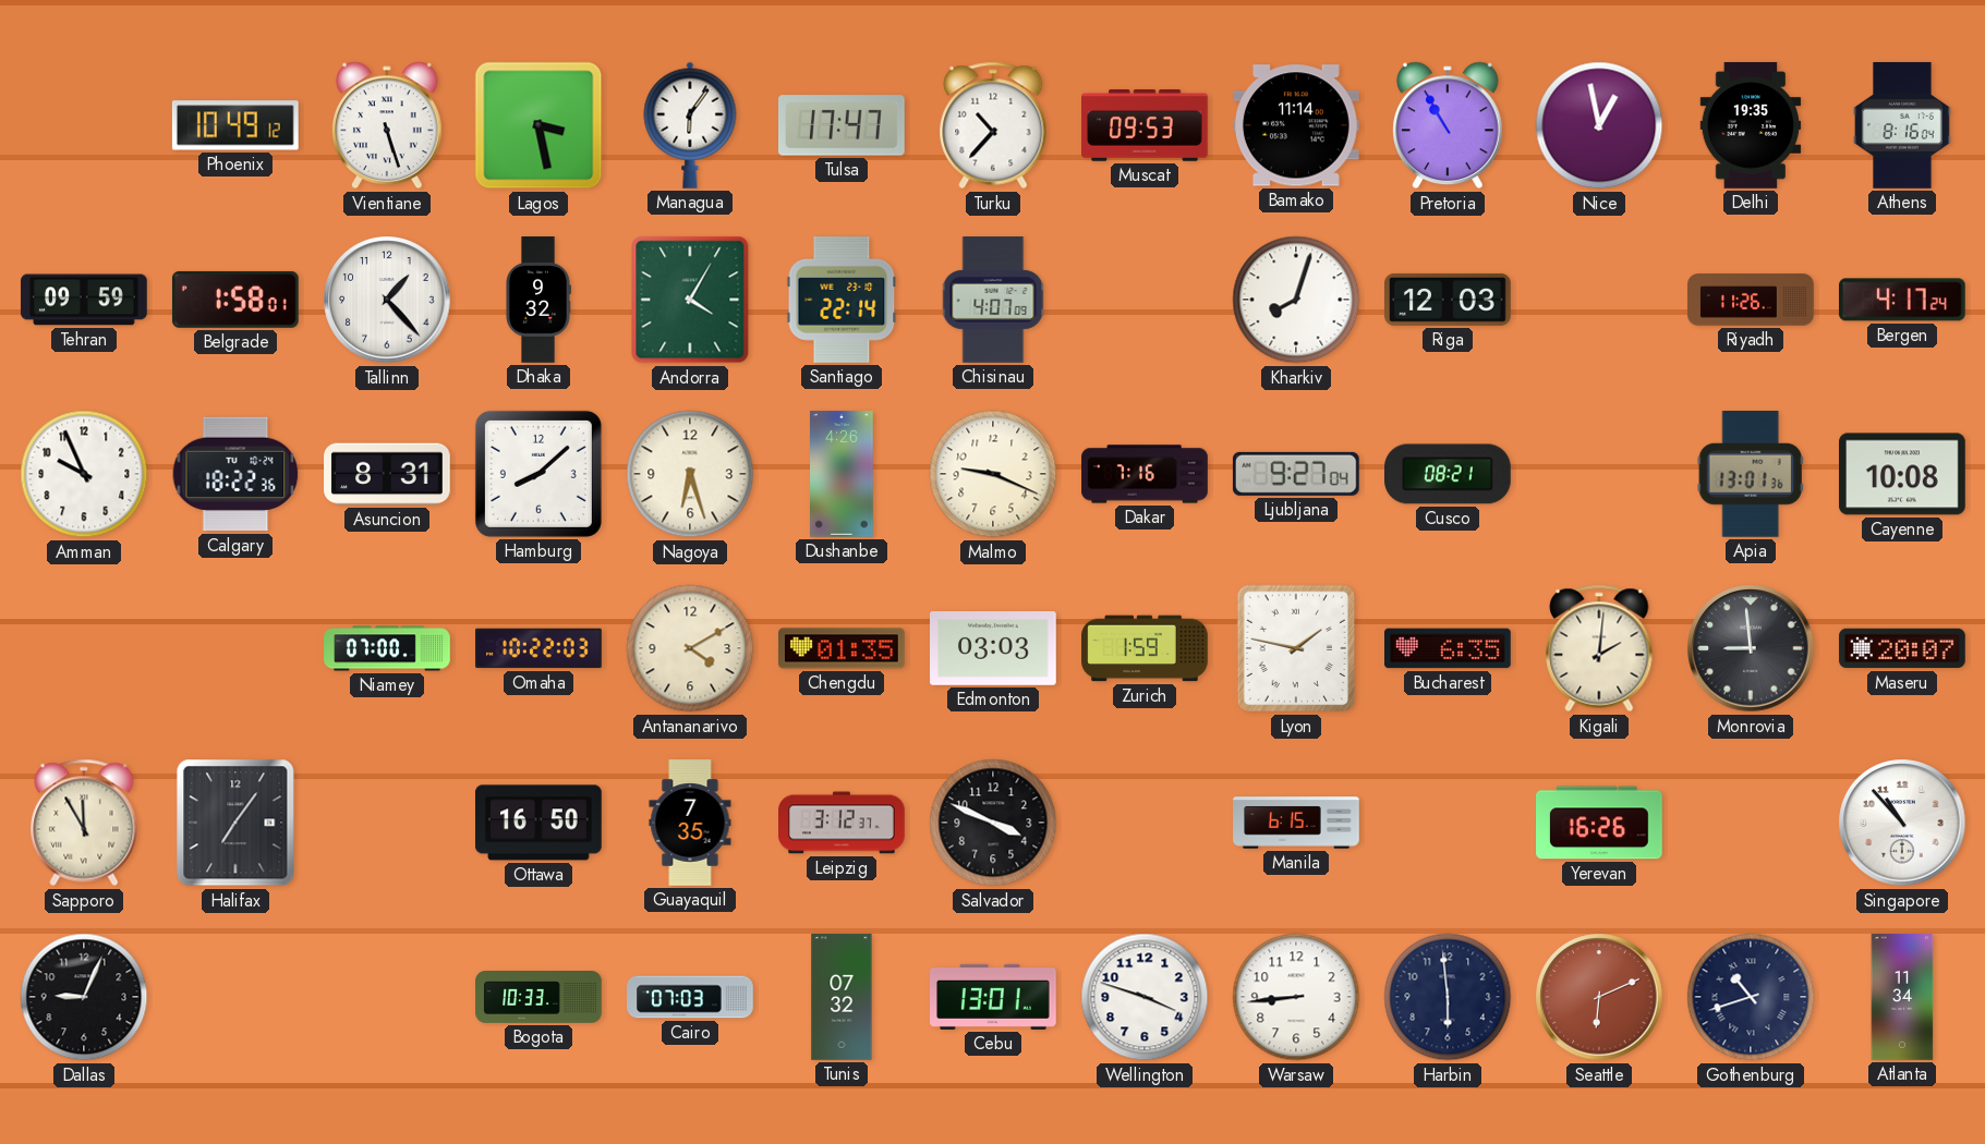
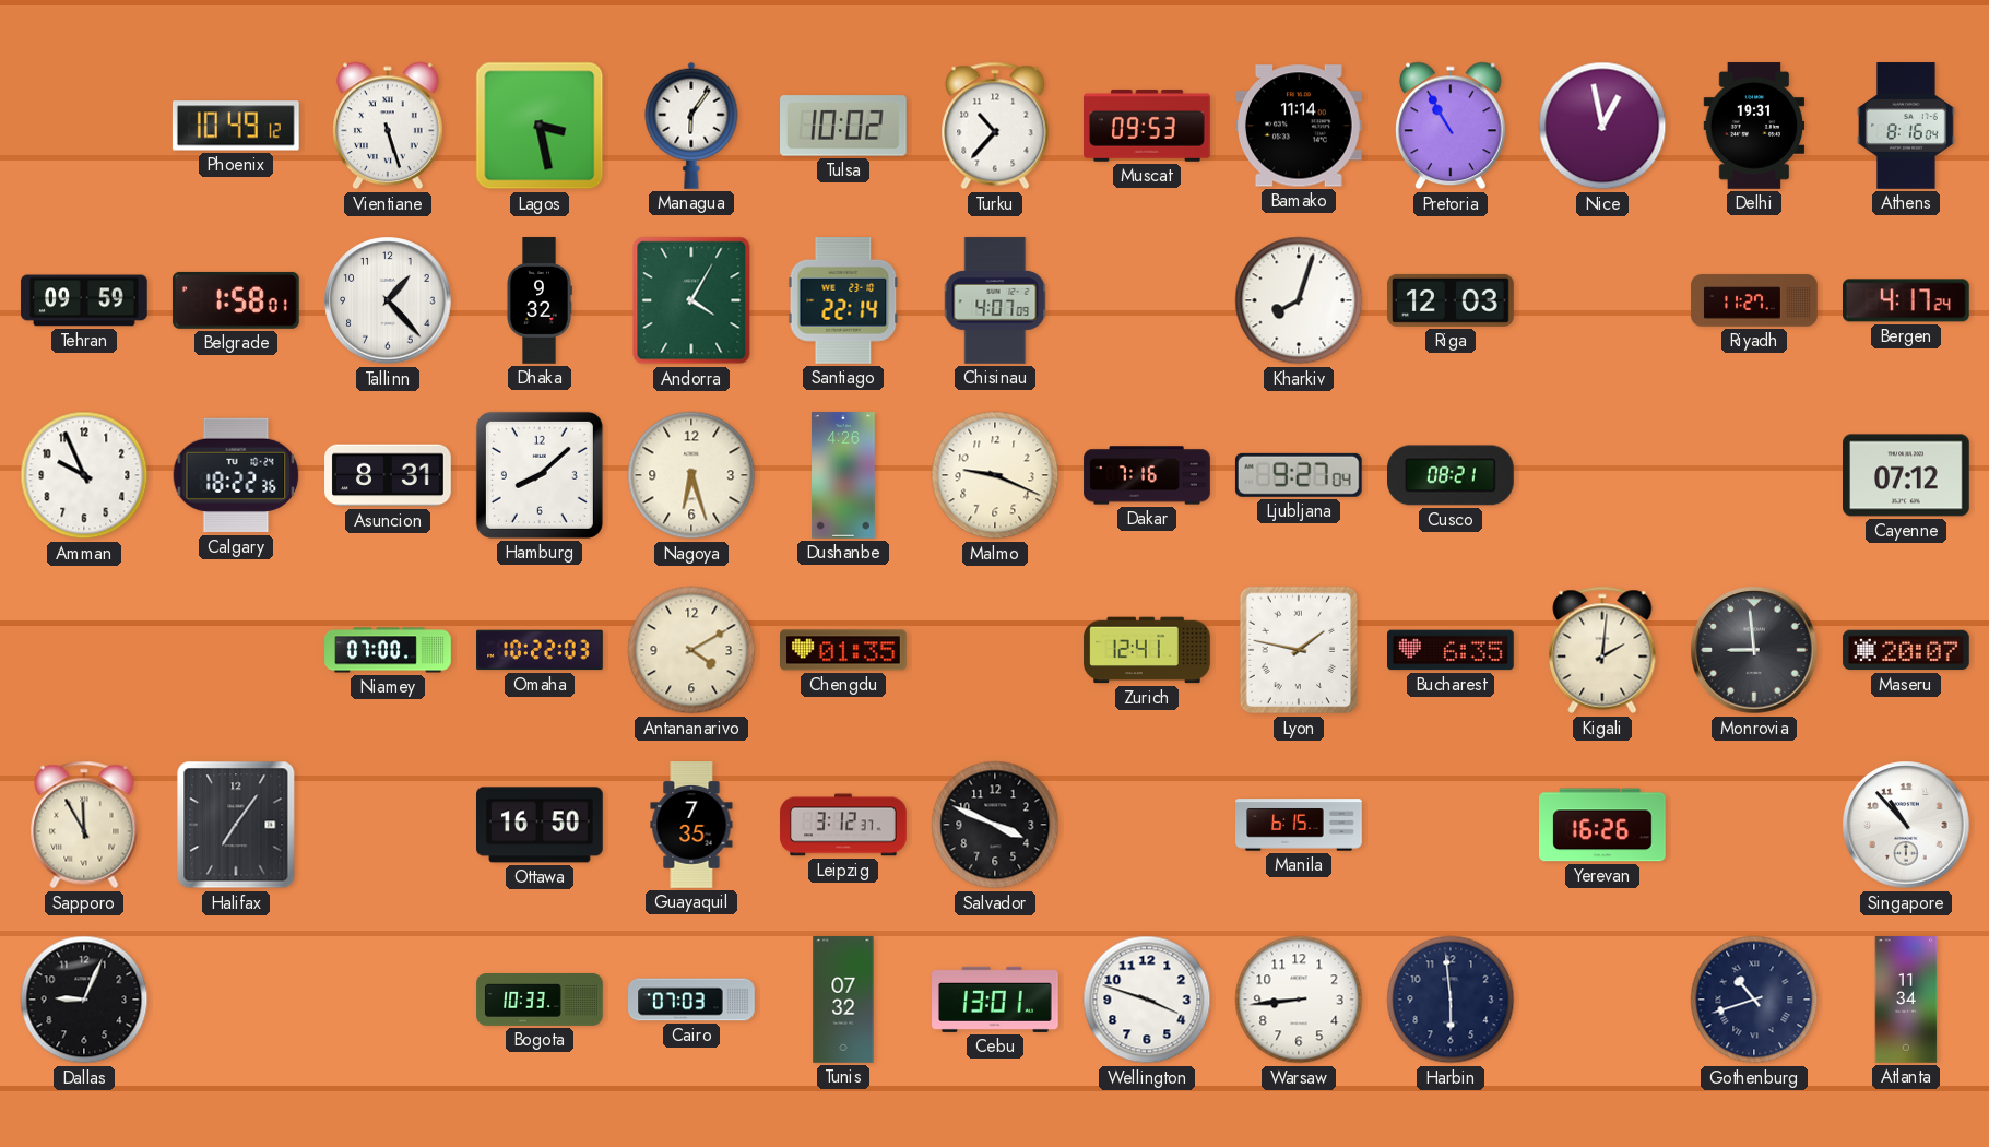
Tulsa: 17:47 -> 10:02 (844, 126)
Delhi: 19:35 -> 19:31 (1754, 126)
Riyadh: 11:26 -> 11:27 (1754, 300)
Apia: 13:01 -> none (1751, 475)
Cayenne: 10:08 -> 07:12 (1907, 475)
Edmonton: 03:03 -> none (994, 649)
Zurich: 1:59 -> 12:41 (1147, 650)
Seattle: 6:11 -> none (1599, 997)
